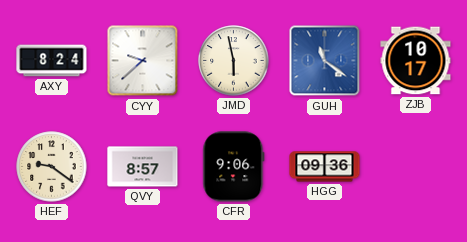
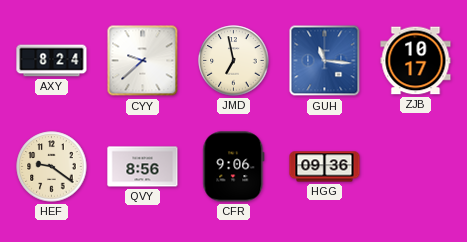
JMD: 5:58 -> 6:58 (234, 61)
GUH: 11:21 -> 11:16 (325, 61)
QVY: 8:57 -> 8:56 (143, 167)
